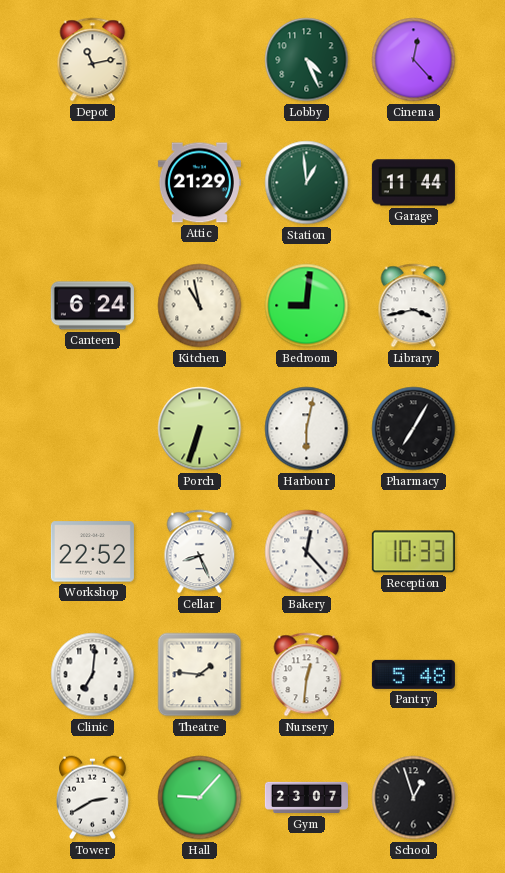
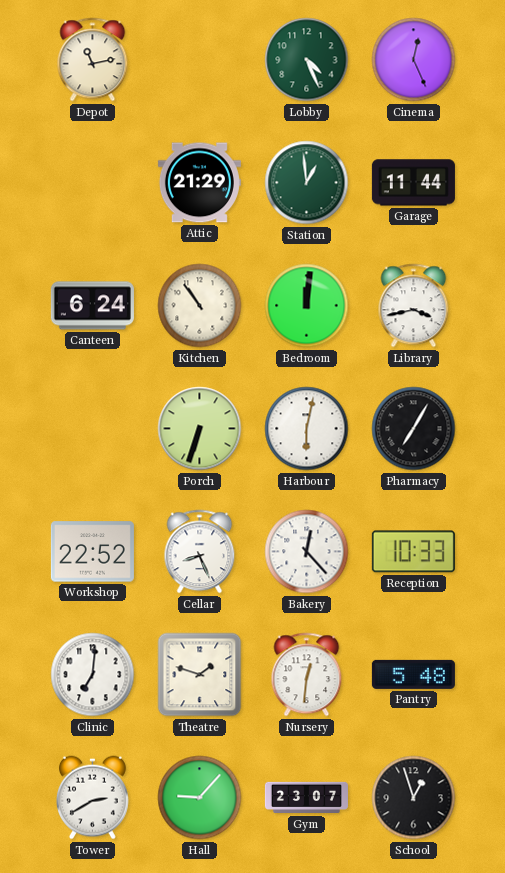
Cinema: 12:23 -> 12:26 (414, 60)
Kitchen: 10:58 -> 10:54 (200, 306)
Bedroom: 9:01 -> 12:01 (307, 306)
Theatre: 1:46 -> 1:48 (200, 675)
